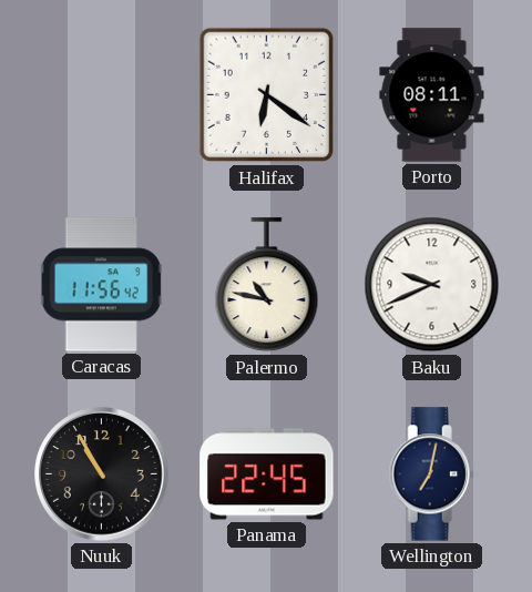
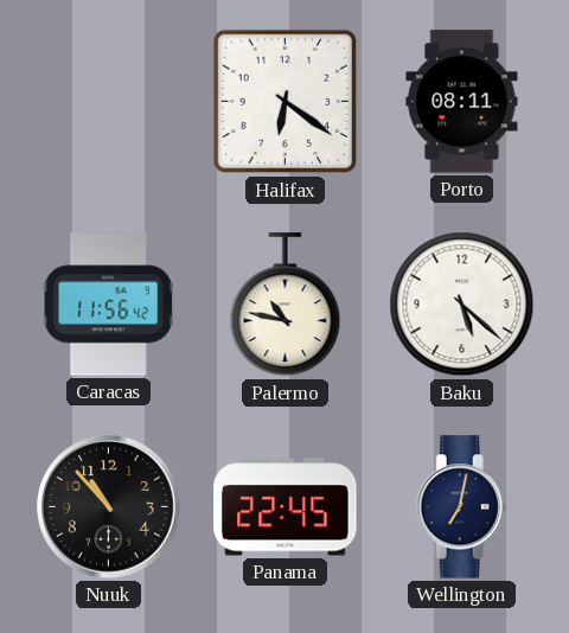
Baku: 9:41 -> 5:22 (462, 305)
Nuuk: 10:55 -> 10:53 (109, 507)
